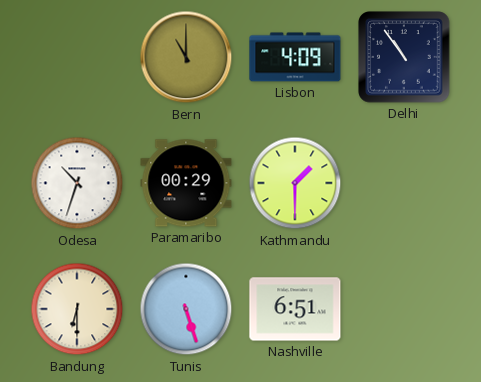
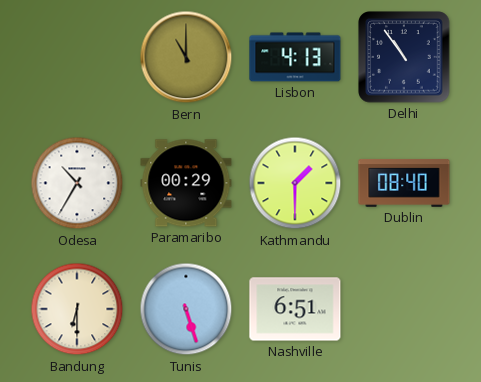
Lisbon: 4:09 -> 4:13 (295, 57)
Odesa: 10:33 -> 10:35 (77, 183)
Dublin: none -> 08:40 (404, 183)
